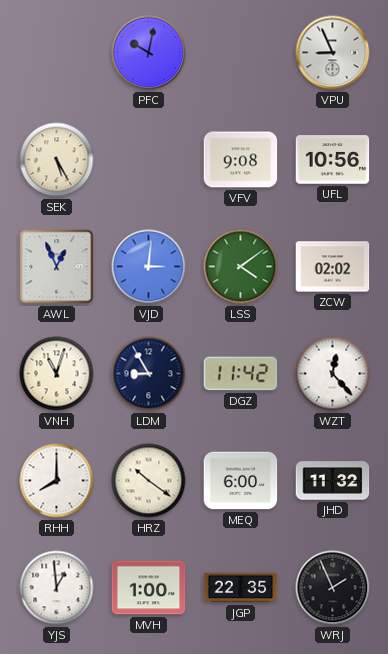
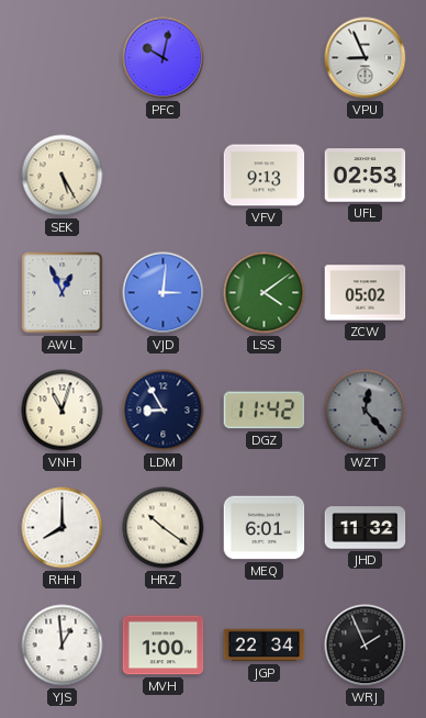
VFV: 9:08 -> 9:13 (265, 176)
UFL: 10:56 -> 02:53 (366, 176)
ZCW: 02:02 -> 05:02 (366, 293)
WZT dial: white -> grey (366, 411)
MEQ: 6:00 -> 6:01 (265, 528)
JGP: 22:35 -> 22:34 (265, 646)
